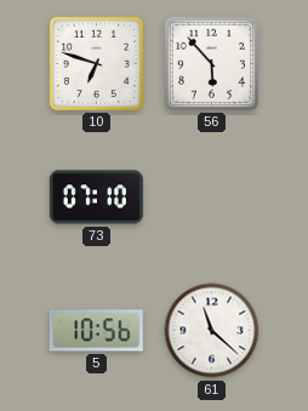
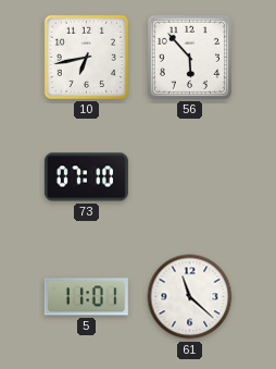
10: 6:48 -> 6:43 (86, 57)
5: 10:56 -> 11:01 (86, 297)
